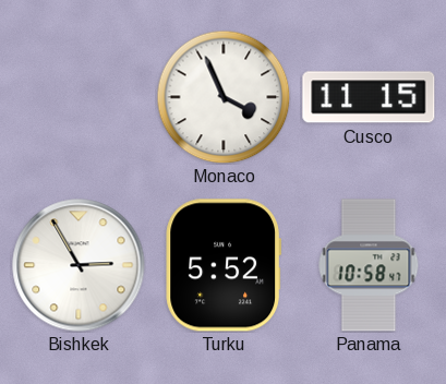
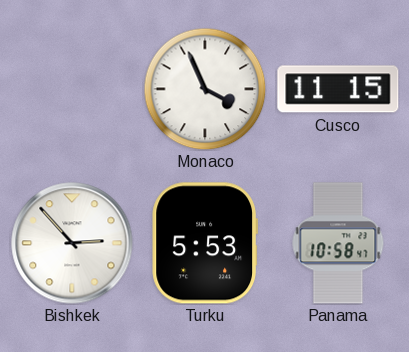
Bishkek: 2:55 -> 2:53 (72, 243)
Turku: 5:52 -> 5:53 (204, 243)
